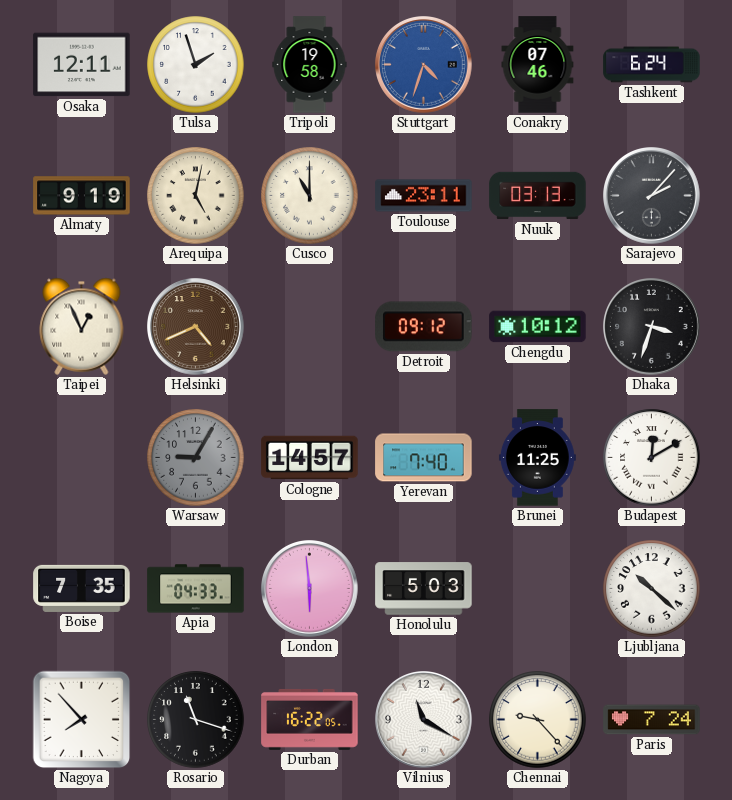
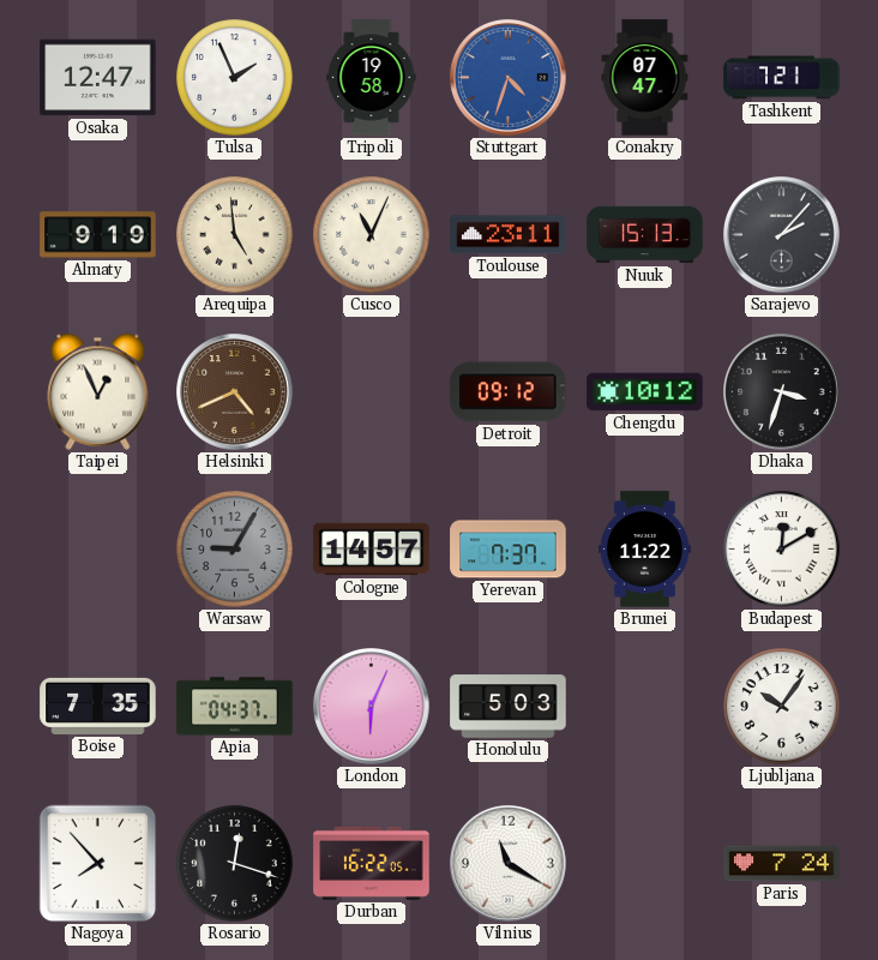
Osaka: 12:11 -> 12:47 (98, 78)
Tulsa: 1:57 -> 1:56 (235, 78)
Conakry: 07:46 -> 07:47 (645, 78)
Tashkent: 6:24 -> 7:21 (782, 78)
Arequipa: 5:02 -> 4:59 (235, 235)
Cusco: 11:00 -> 11:04 (372, 235)
Nuuk: 03:13 -> 15:13 (645, 235)
Yerevan: 7:40 -> 7:37 (509, 550)
Brunei: 11:25 -> 11:22 (644, 550)
Apia: 04:33 -> 04:37 (235, 707)
London: 5:59 -> 6:04 (372, 707)
Ljubljana: 10:22 -> 10:06 (782, 707)
Rosario: 11:18 -> 12:18 (235, 864)
Chennai: 9:23 -> none (538, 720)
